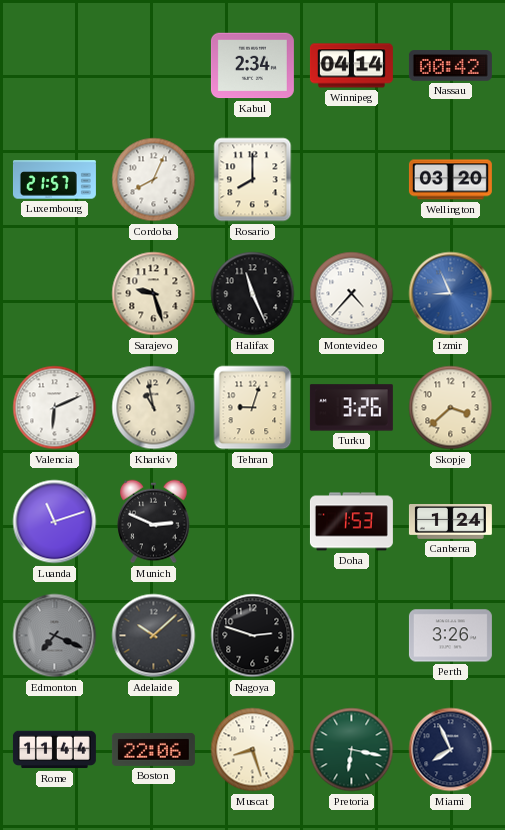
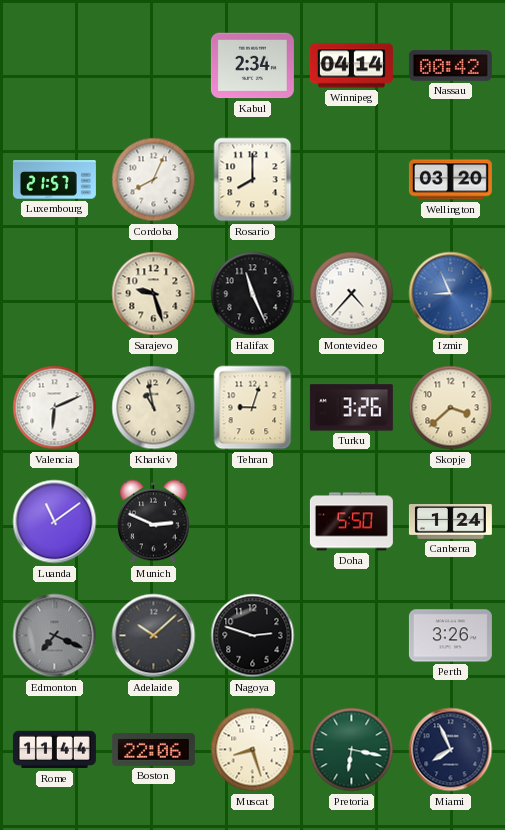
Luanda: 11:12 -> 11:09 (55, 522)
Doha: 1:53 -> 5:50 (351, 522)
